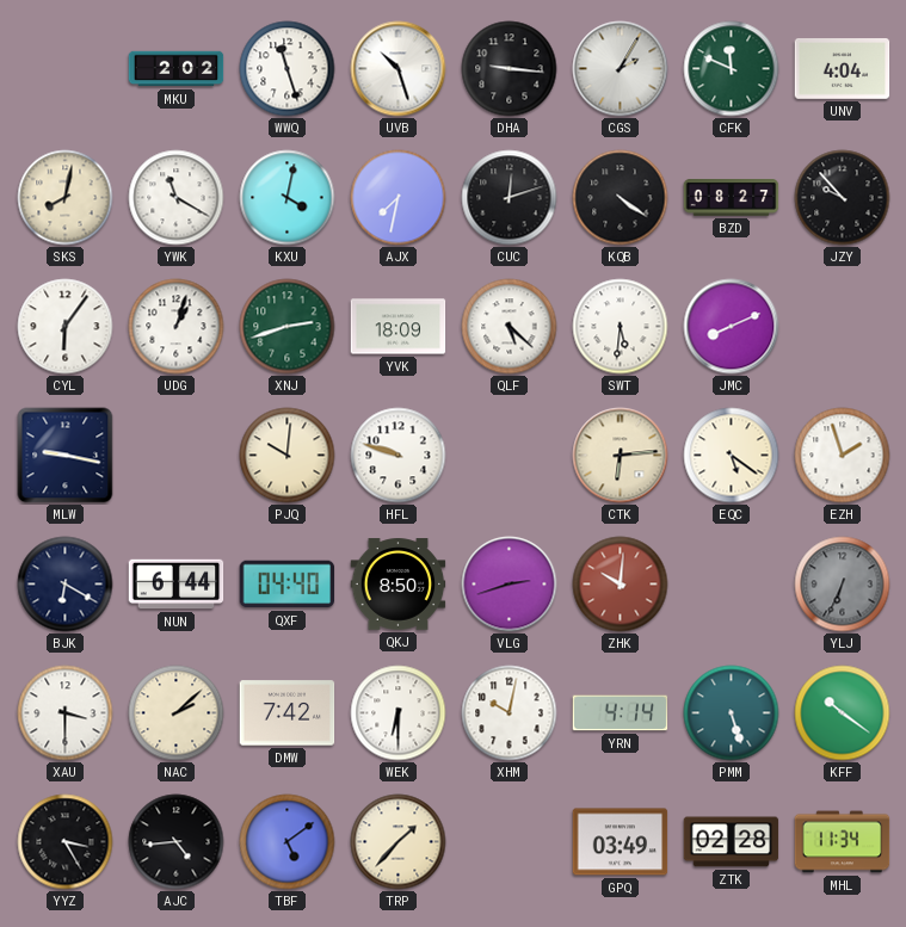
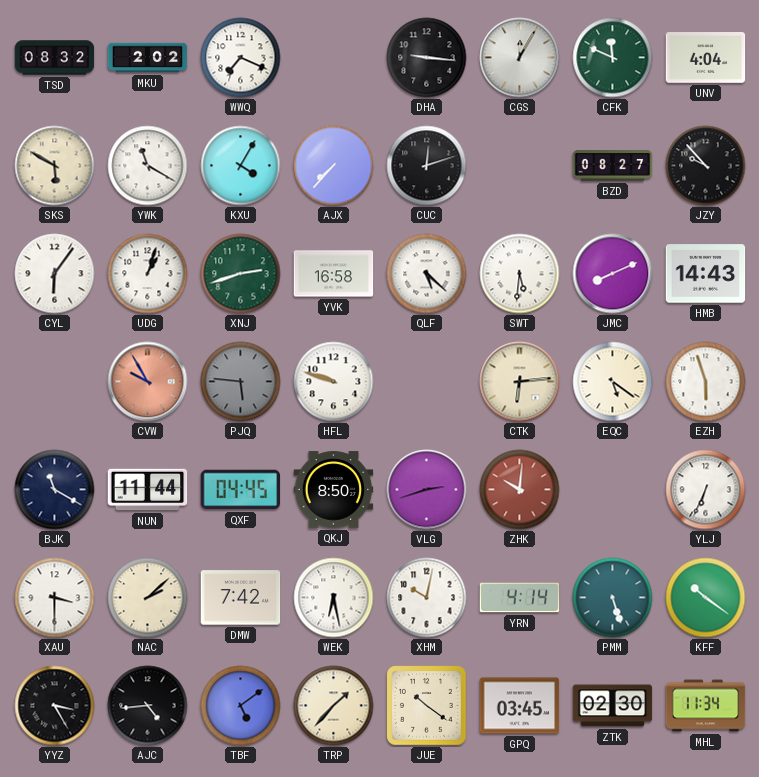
TSD: none -> 08:32 (55, 58)
WWQ: 11:27 -> 7:19 (241, 58)
UVB: 10:27 -> none (399, 69)
CGS: 2:05 -> 12:05 (520, 58)
SKS: 8:02 -> 5:50 (55, 166)
KXU: 4:02 -> 4:05 (241, 166)
AJX: 7:32 -> 7:37 (334, 166)
KQB: 4:21 -> none (621, 198)
YVK: 18:09 -> 16:58 (334, 274)
HMB: none -> 14:43 (706, 274)
MLW: 9:17 -> none (66, 456)
CVW: none -> 9:55 (148, 382)
PJQ: 10:01 -> 5:46 (241, 382)
PJQ dial: cream -> grey (241, 382)
EZH: 1:57 -> 5:57 (706, 382)
BJK: 6:20 -> 11:20 (55, 490)
NUN: 6:44 -> 11:44 (148, 490)
QXF: 04:40 -> 04:45 (241, 490)
YLJ dial: grey -> white (706, 490)
WEK: 6:30 -> 6:28 (334, 598)
JUE: none -> 10:21 (427, 706)
GPQ: 03:49 -> 03:45 (520, 706)
ZTK: 02:28 -> 02:30 (613, 706)
